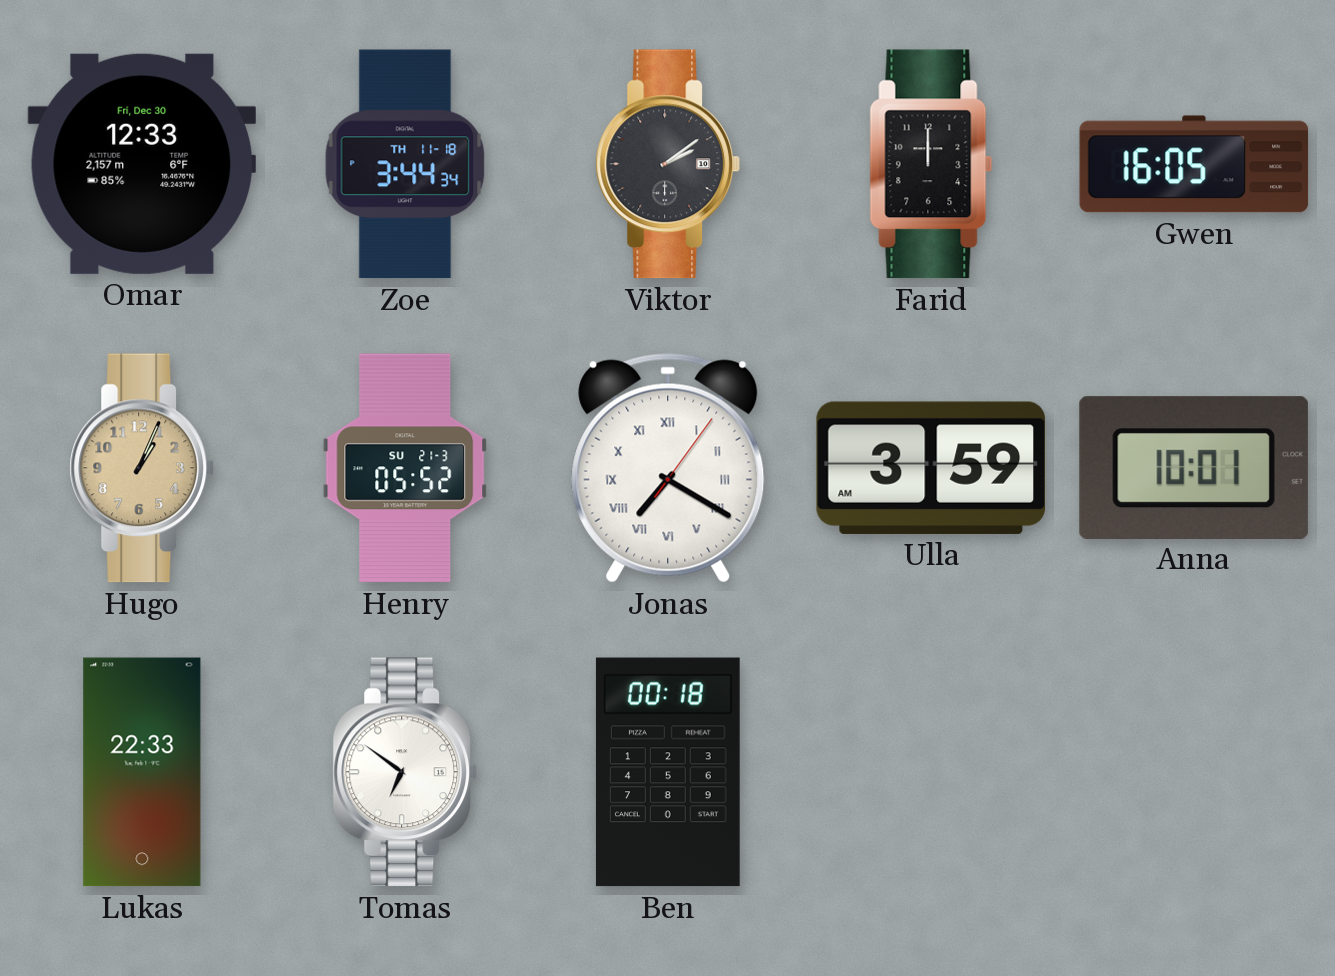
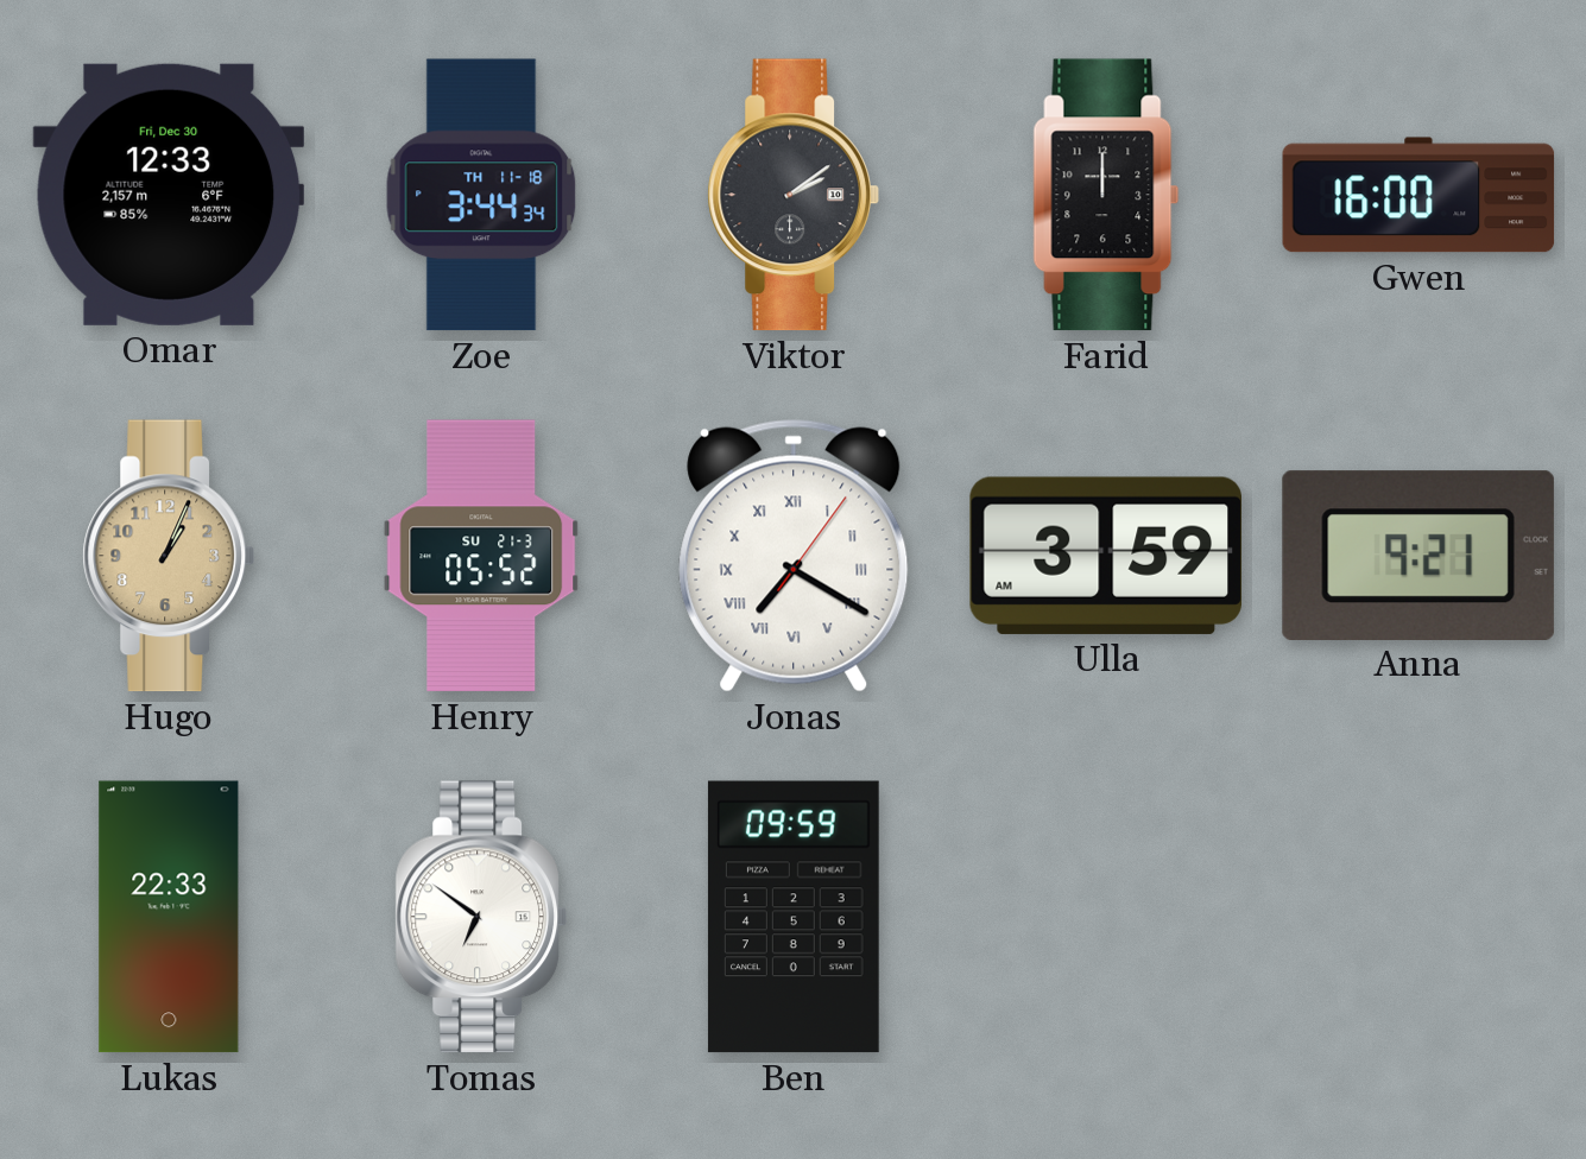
Gwen: 16:05 -> 16:00 (1418, 195)
Anna: 10:01 -> 9:21 (1418, 555)
Ben: 00:18 -> 09:59 (794, 917)
